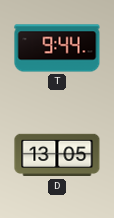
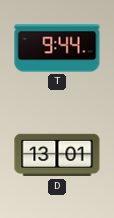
D: 13:05 -> 13:01 (57, 155)
